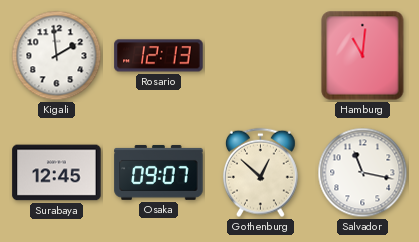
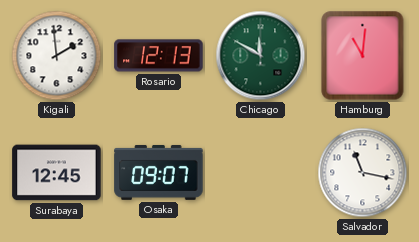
Chicago: none -> 11:50 (261, 56)
Gothenburg: 12:52 -> none (260, 173)
